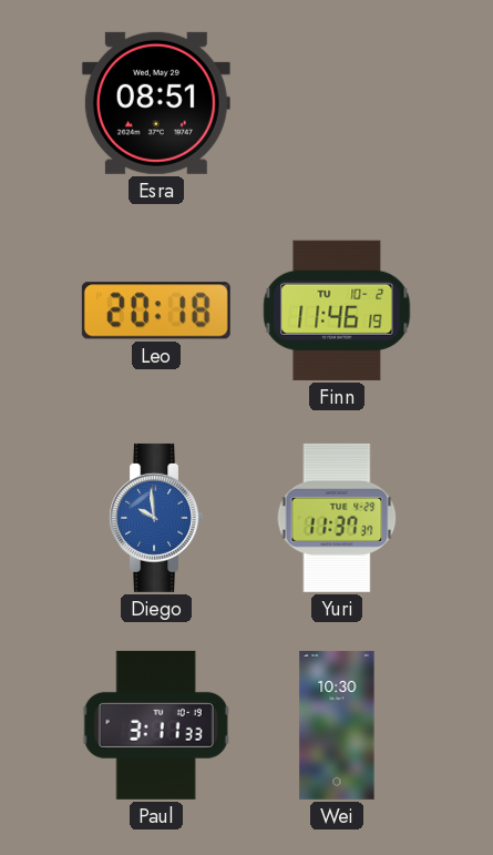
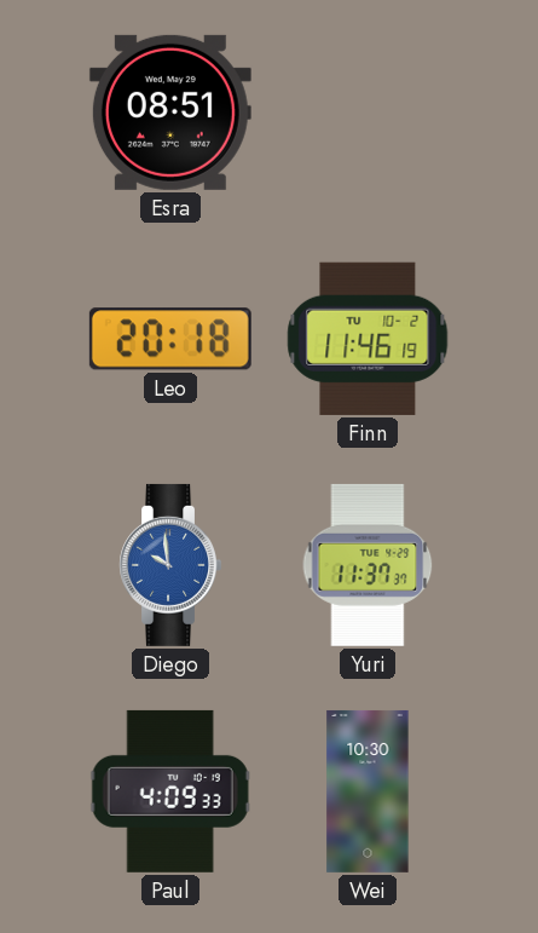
Paul: 3:11 -> 4:09 (170, 791)
